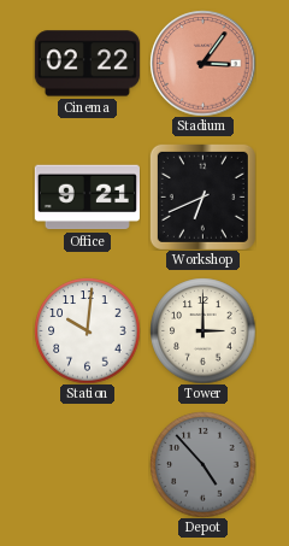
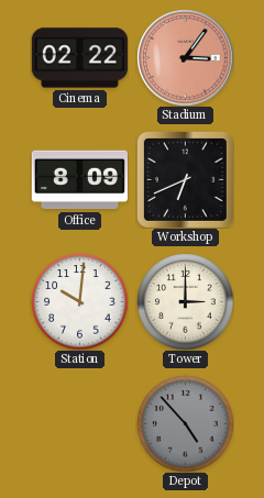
Office: 9:21 -> 8:09 (79, 180)
